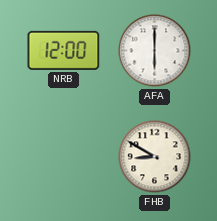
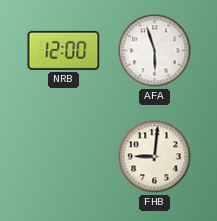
AFA: 6:00 -> 5:57 (155, 51)
FHB: 8:50 -> 9:01 (155, 157)
